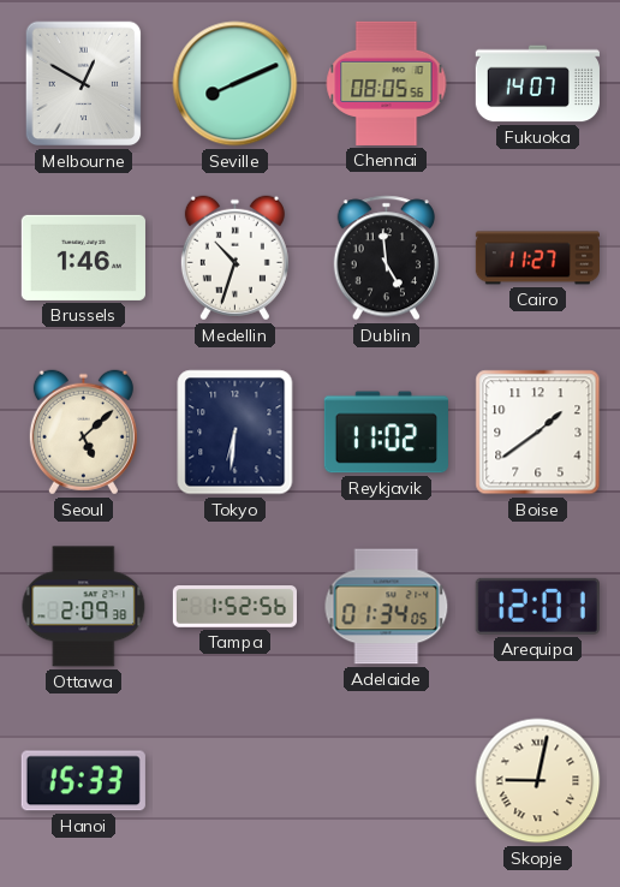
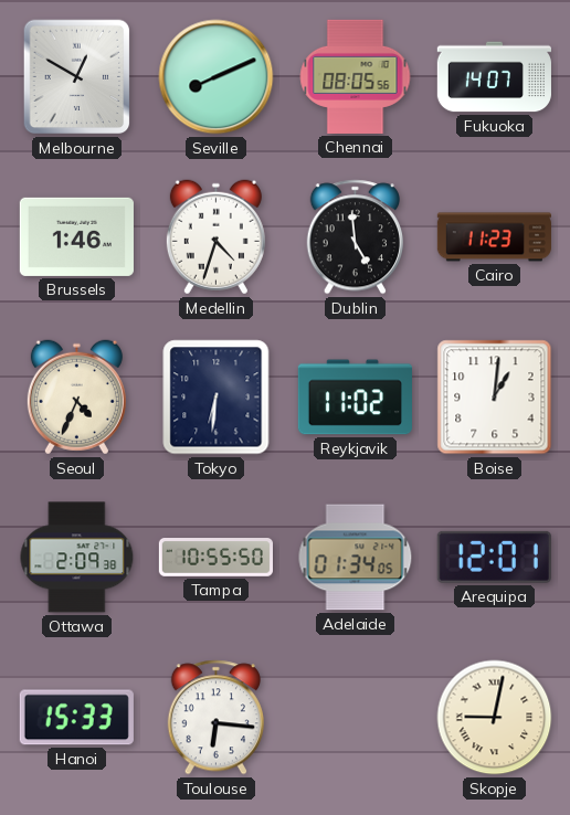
Medellin: 10:33 -> 4:33 (215, 237)
Cairo: 11:27 -> 11:23 (494, 237)
Seoul: 5:08 -> 4:34 (76, 398)
Boise: 1:39 -> 1:01 (495, 398)
Tampa: 1:52 -> 10:55 (215, 558)
Toulouse: none -> 6:16 (215, 718)
